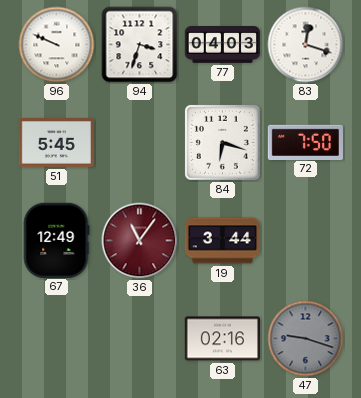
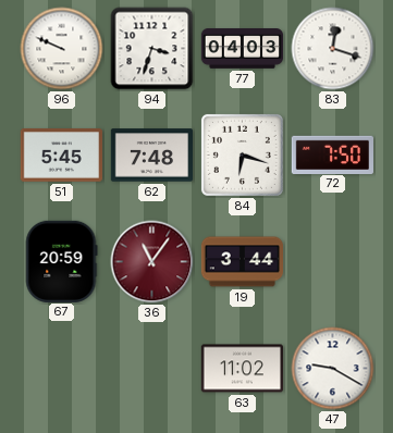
62: none -> 7:48 (151, 156)
67: 12:49 -> 20:59 (61, 261)
63: 02:16 -> 11:02 (242, 369)
47: 9:18 -> 9:20 (333, 369)
47 dial: grey -> white (333, 369)
